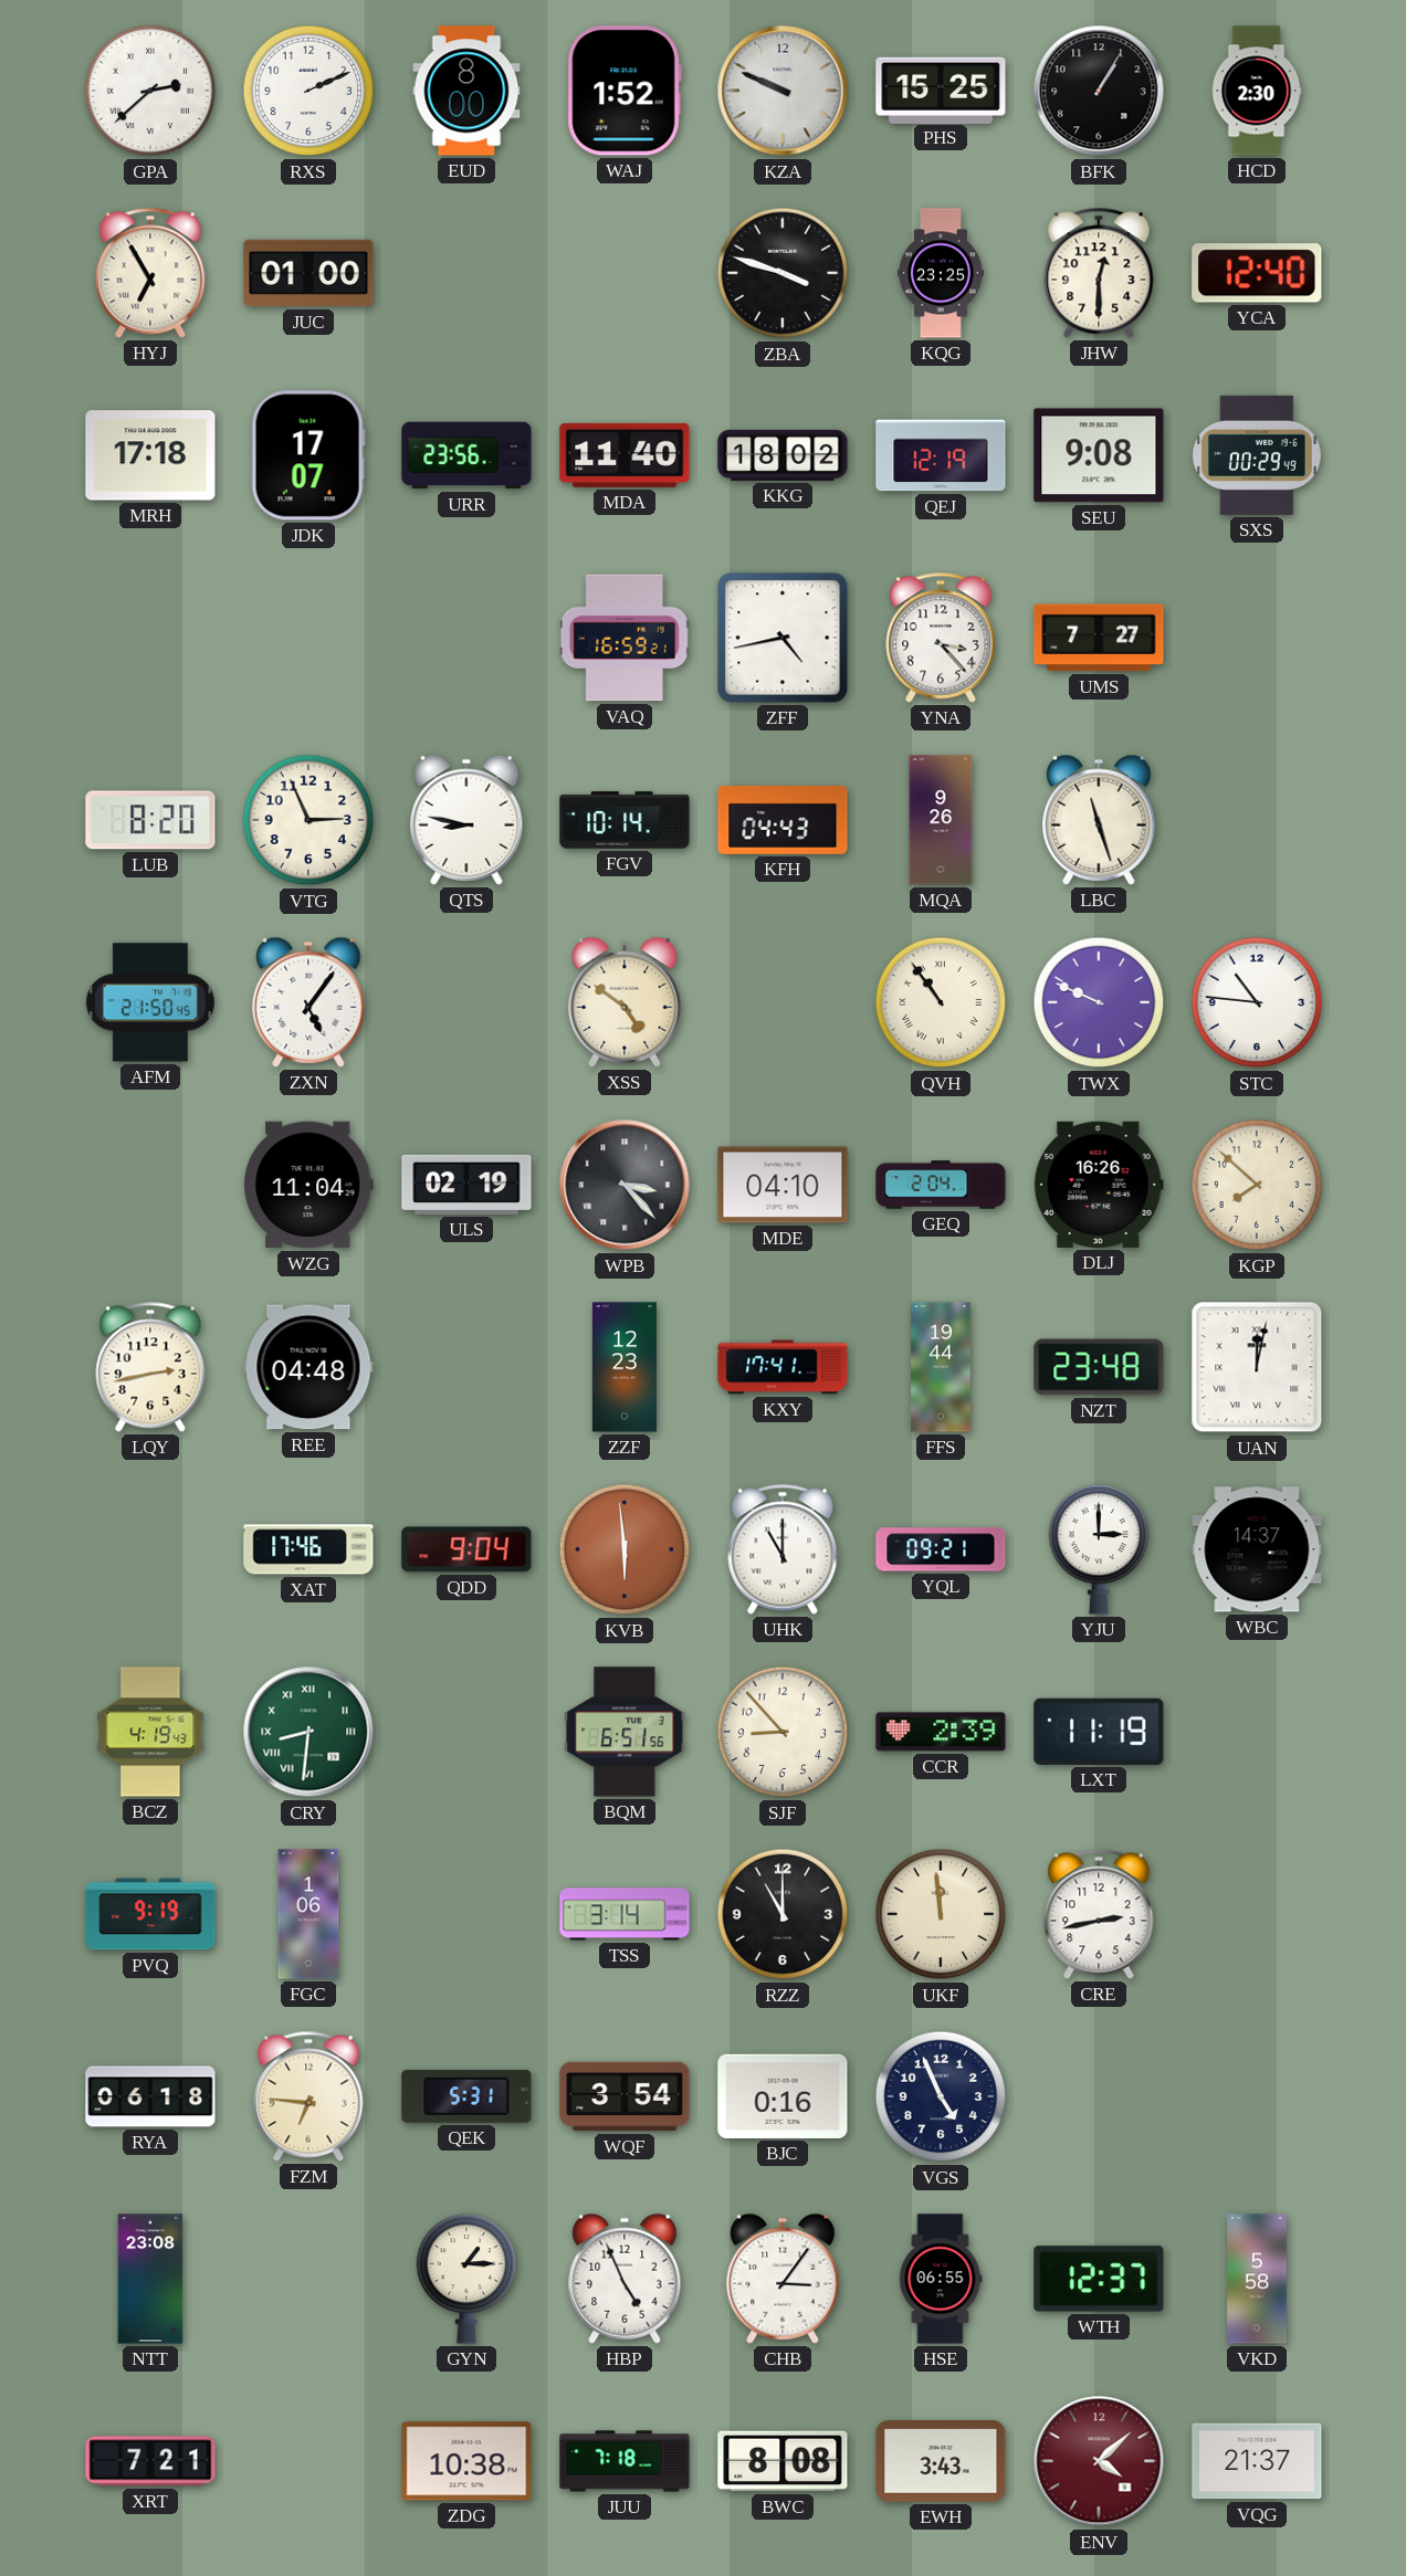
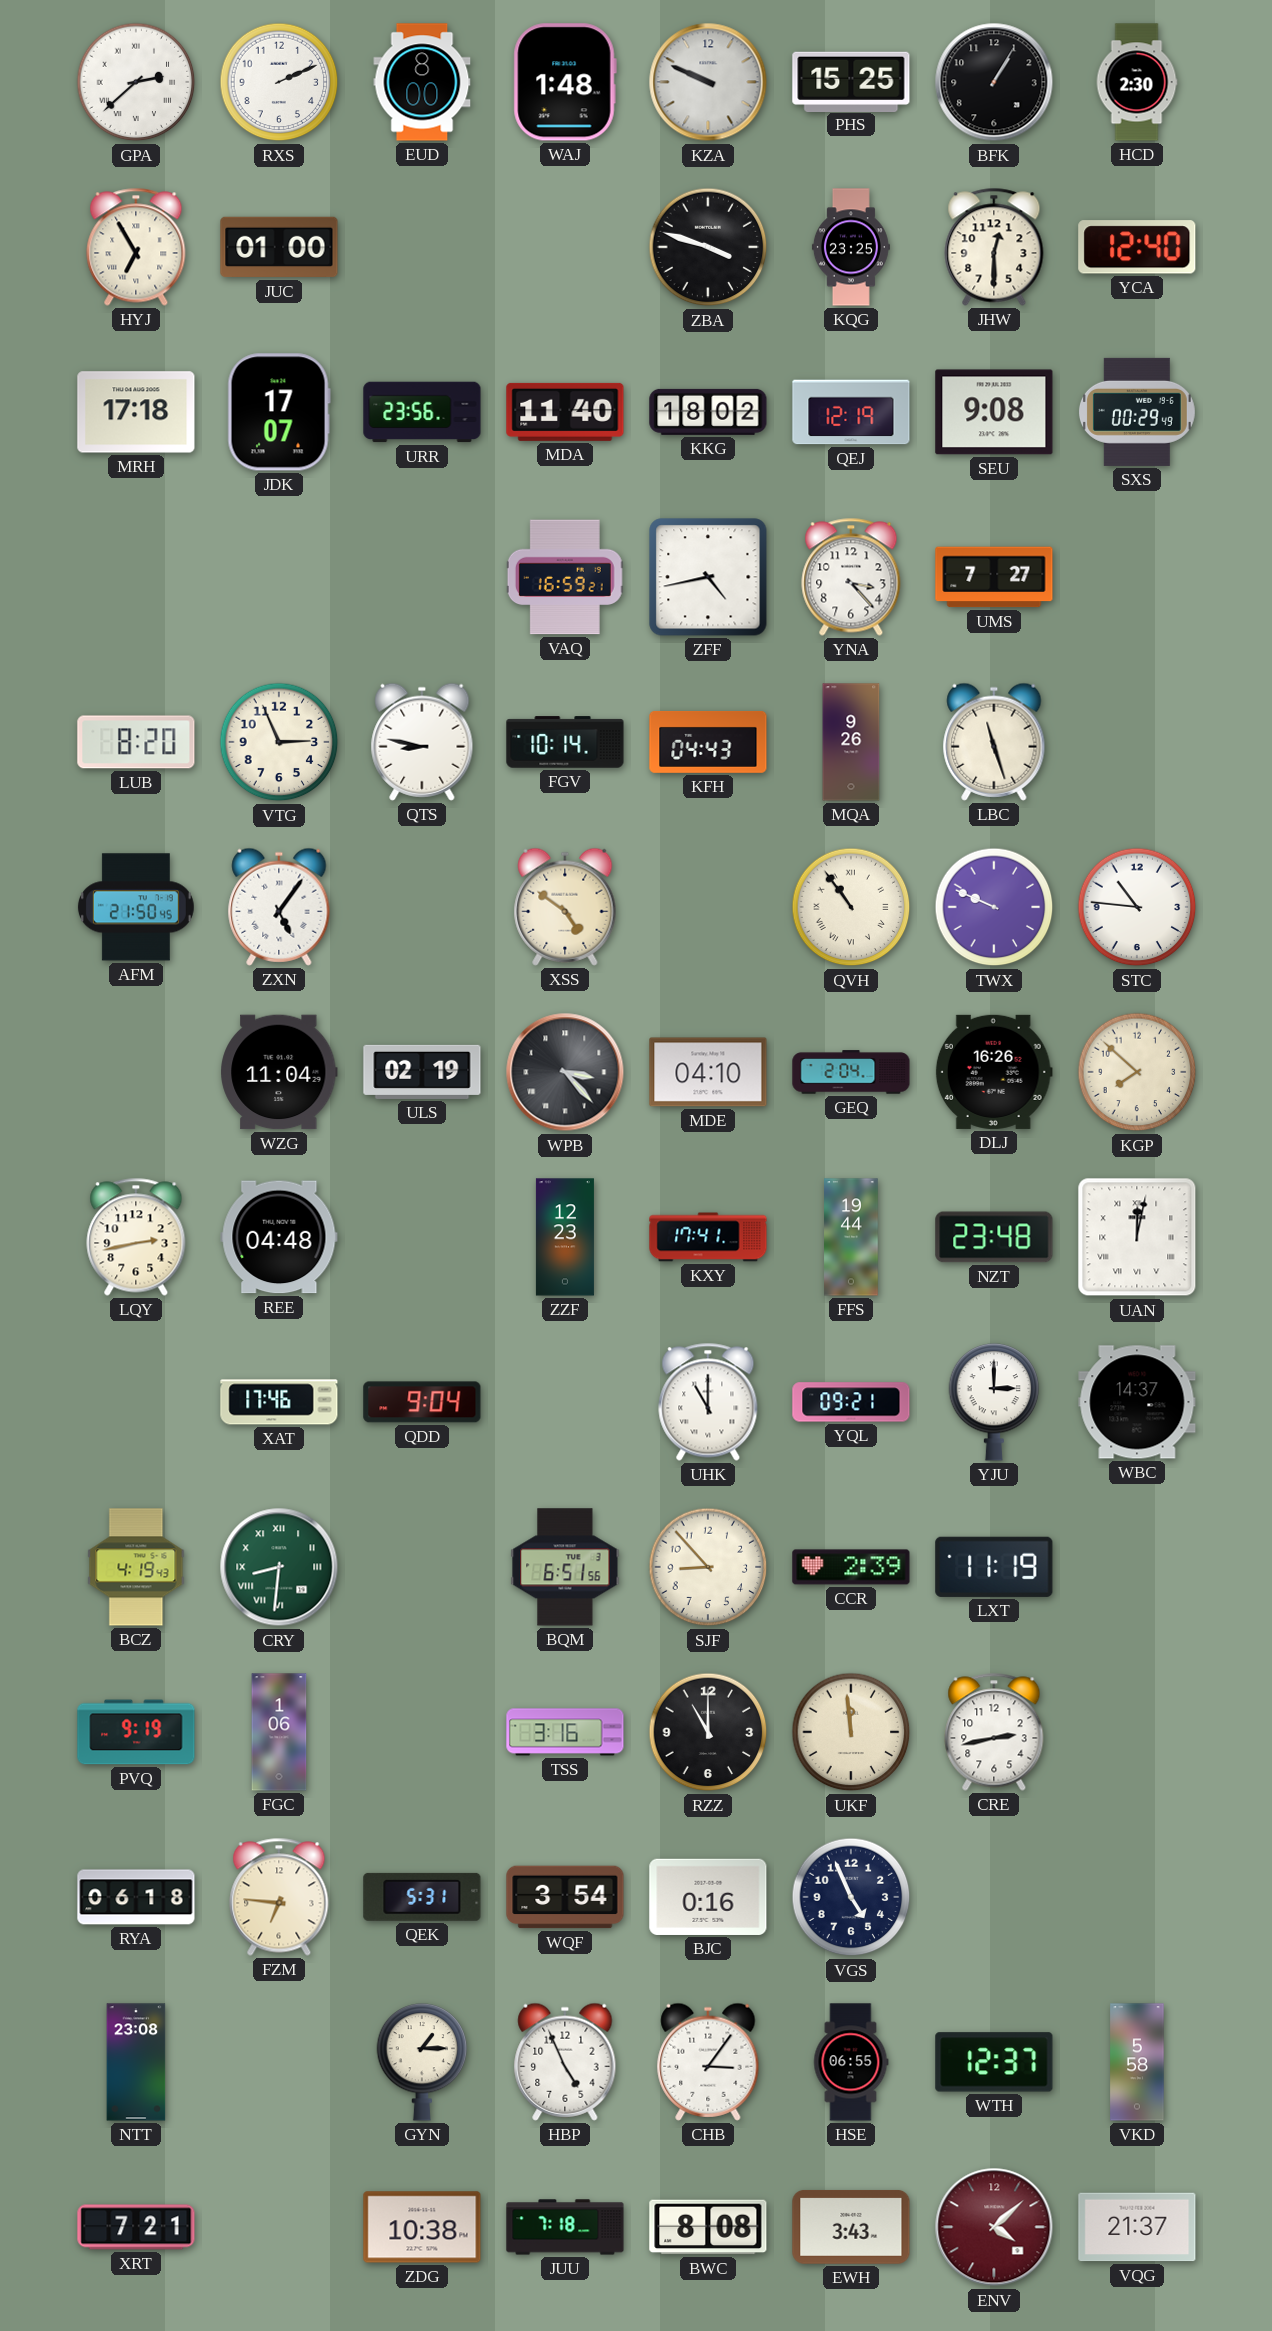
WAJ: 1:52 -> 1:48 (565, 82)
KVB: 5:59 -> none (625, 1549)
TSS: 3:14 -> 3:16 (565, 1732)
